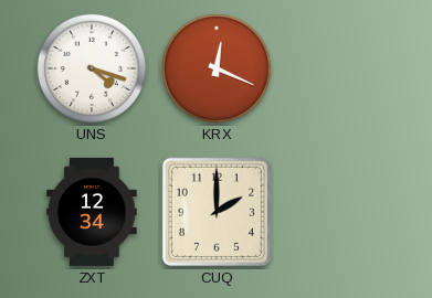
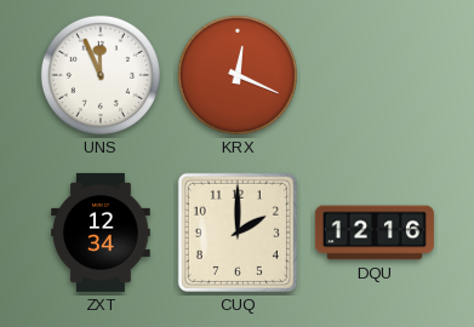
UNS: 4:18 -> 11:56 (101, 75)
DQU: none -> 12:16 (375, 233)
